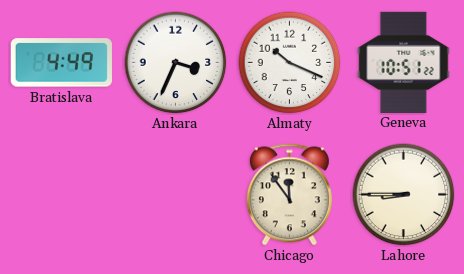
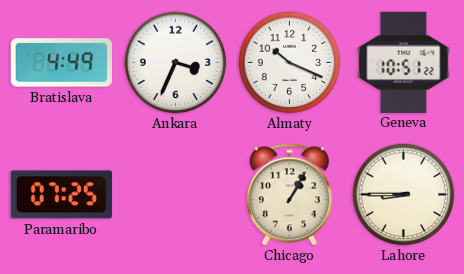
Paramaribo: none -> 07:25 (61, 195)
Chicago: 11:54 -> 1:05 (289, 195)
